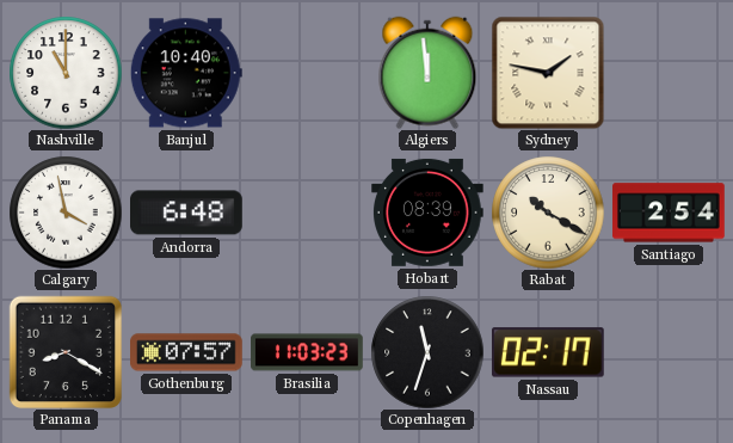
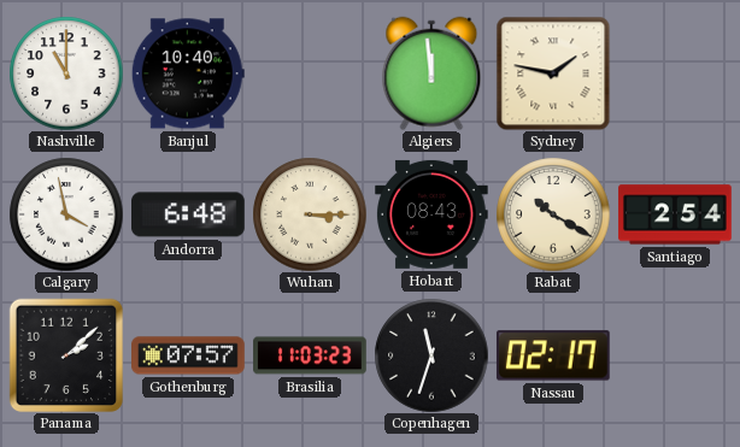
Wuhan: none -> 3:15 (310, 214)
Hobart: 08:39 -> 08:43 (433, 214)
Panama: 8:20 -> 2:08 (66, 355)
